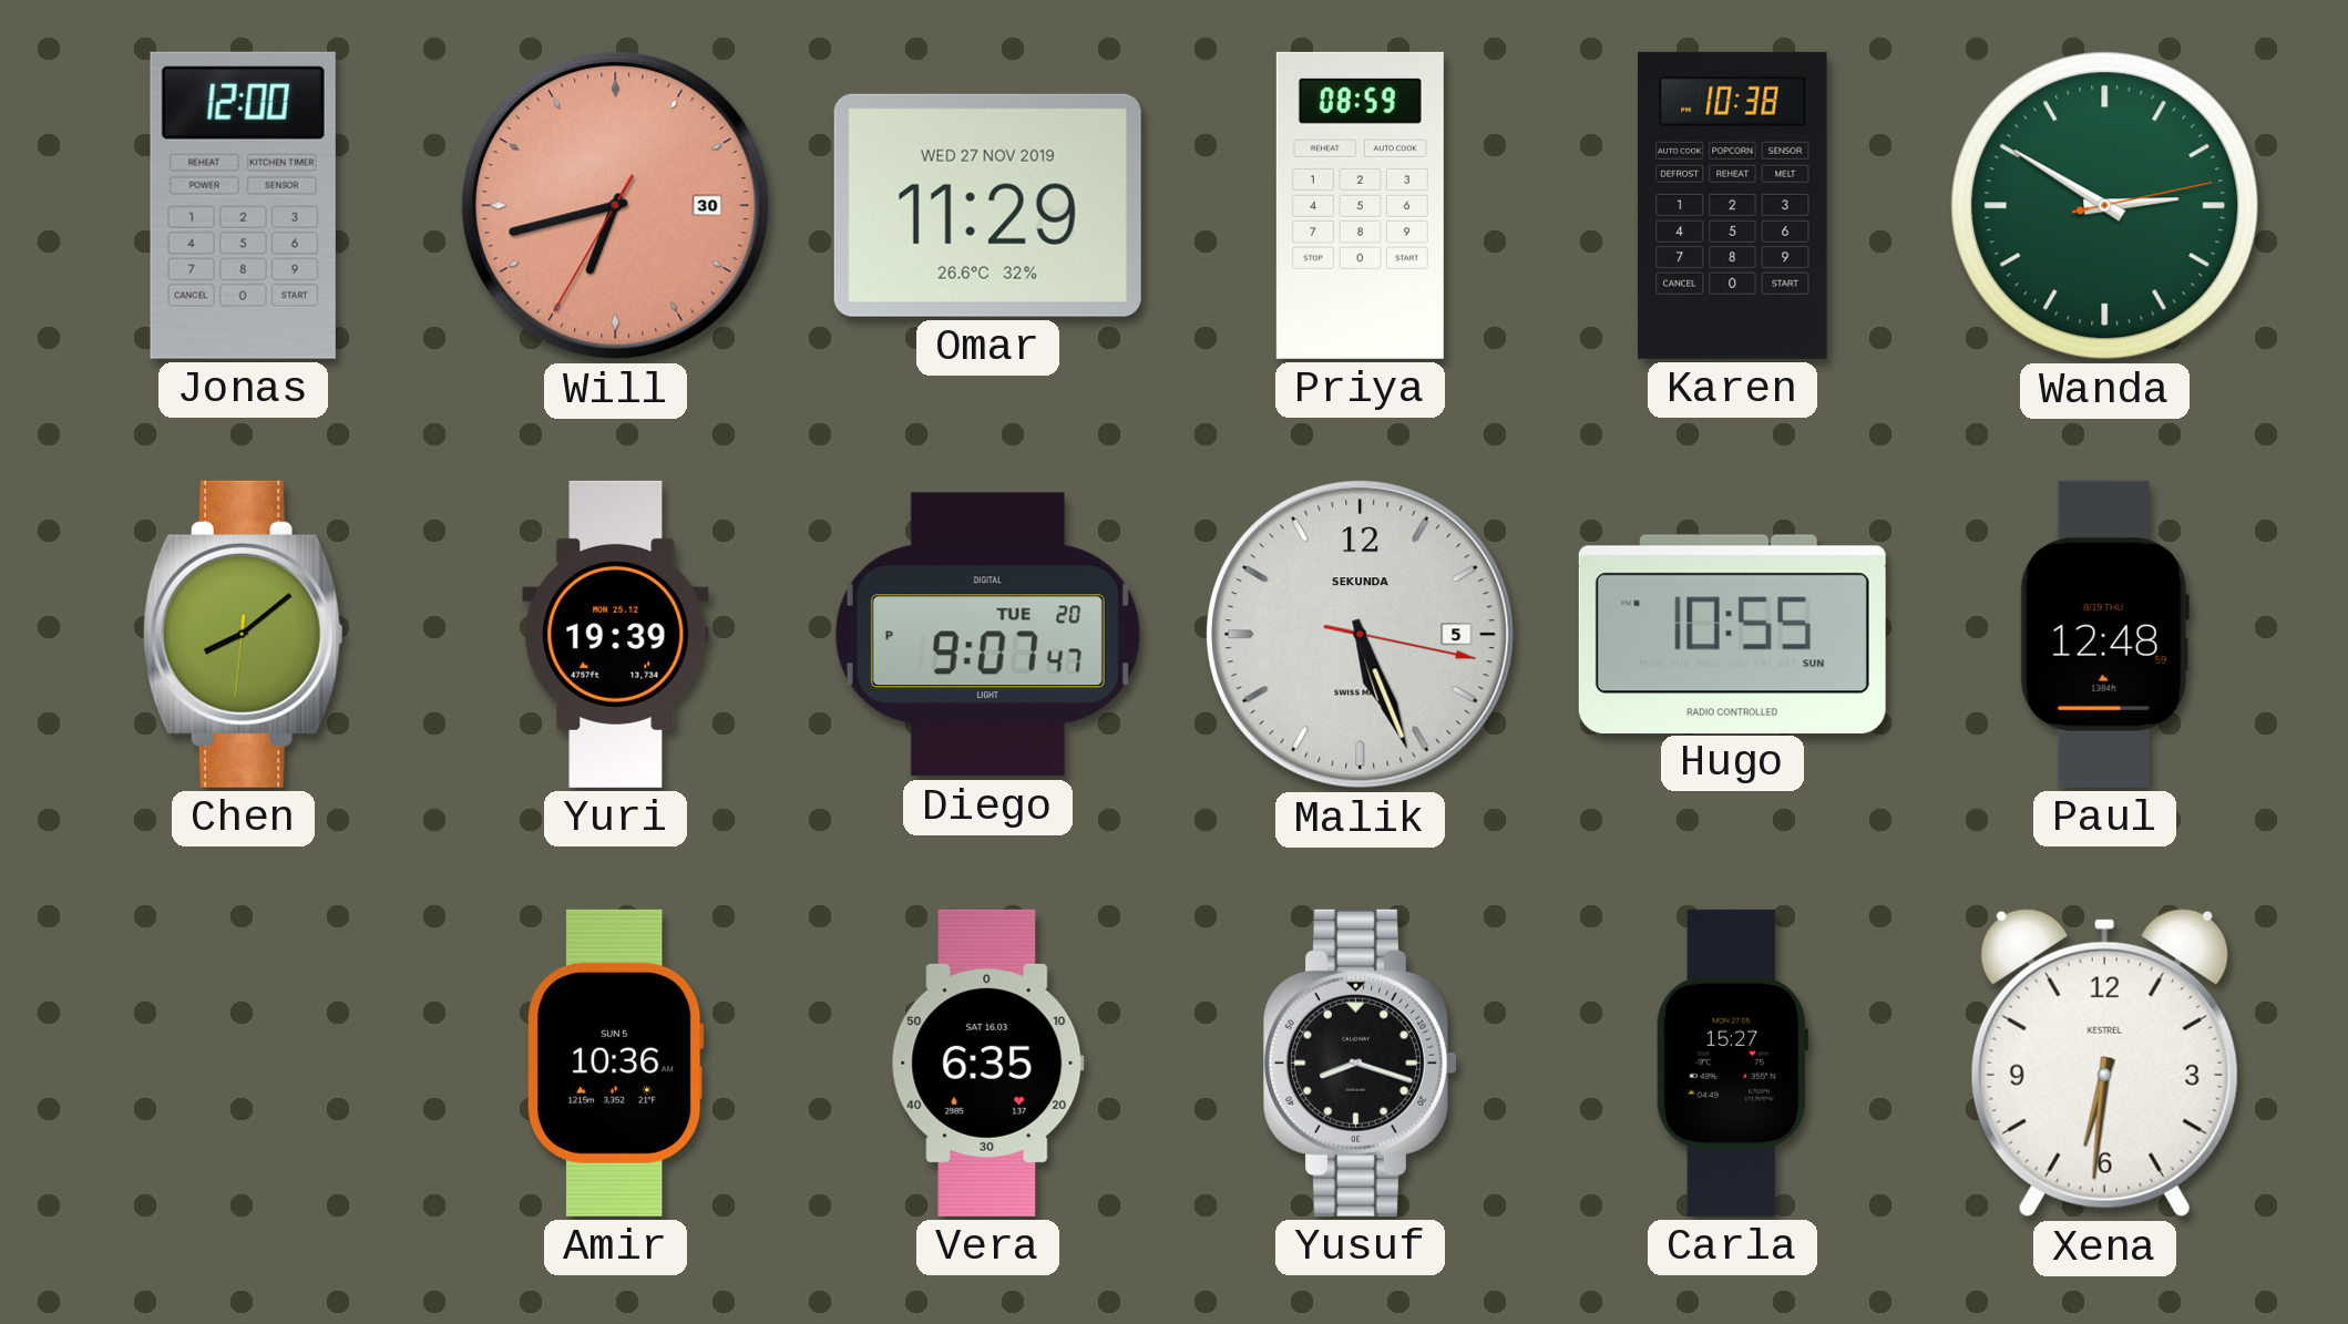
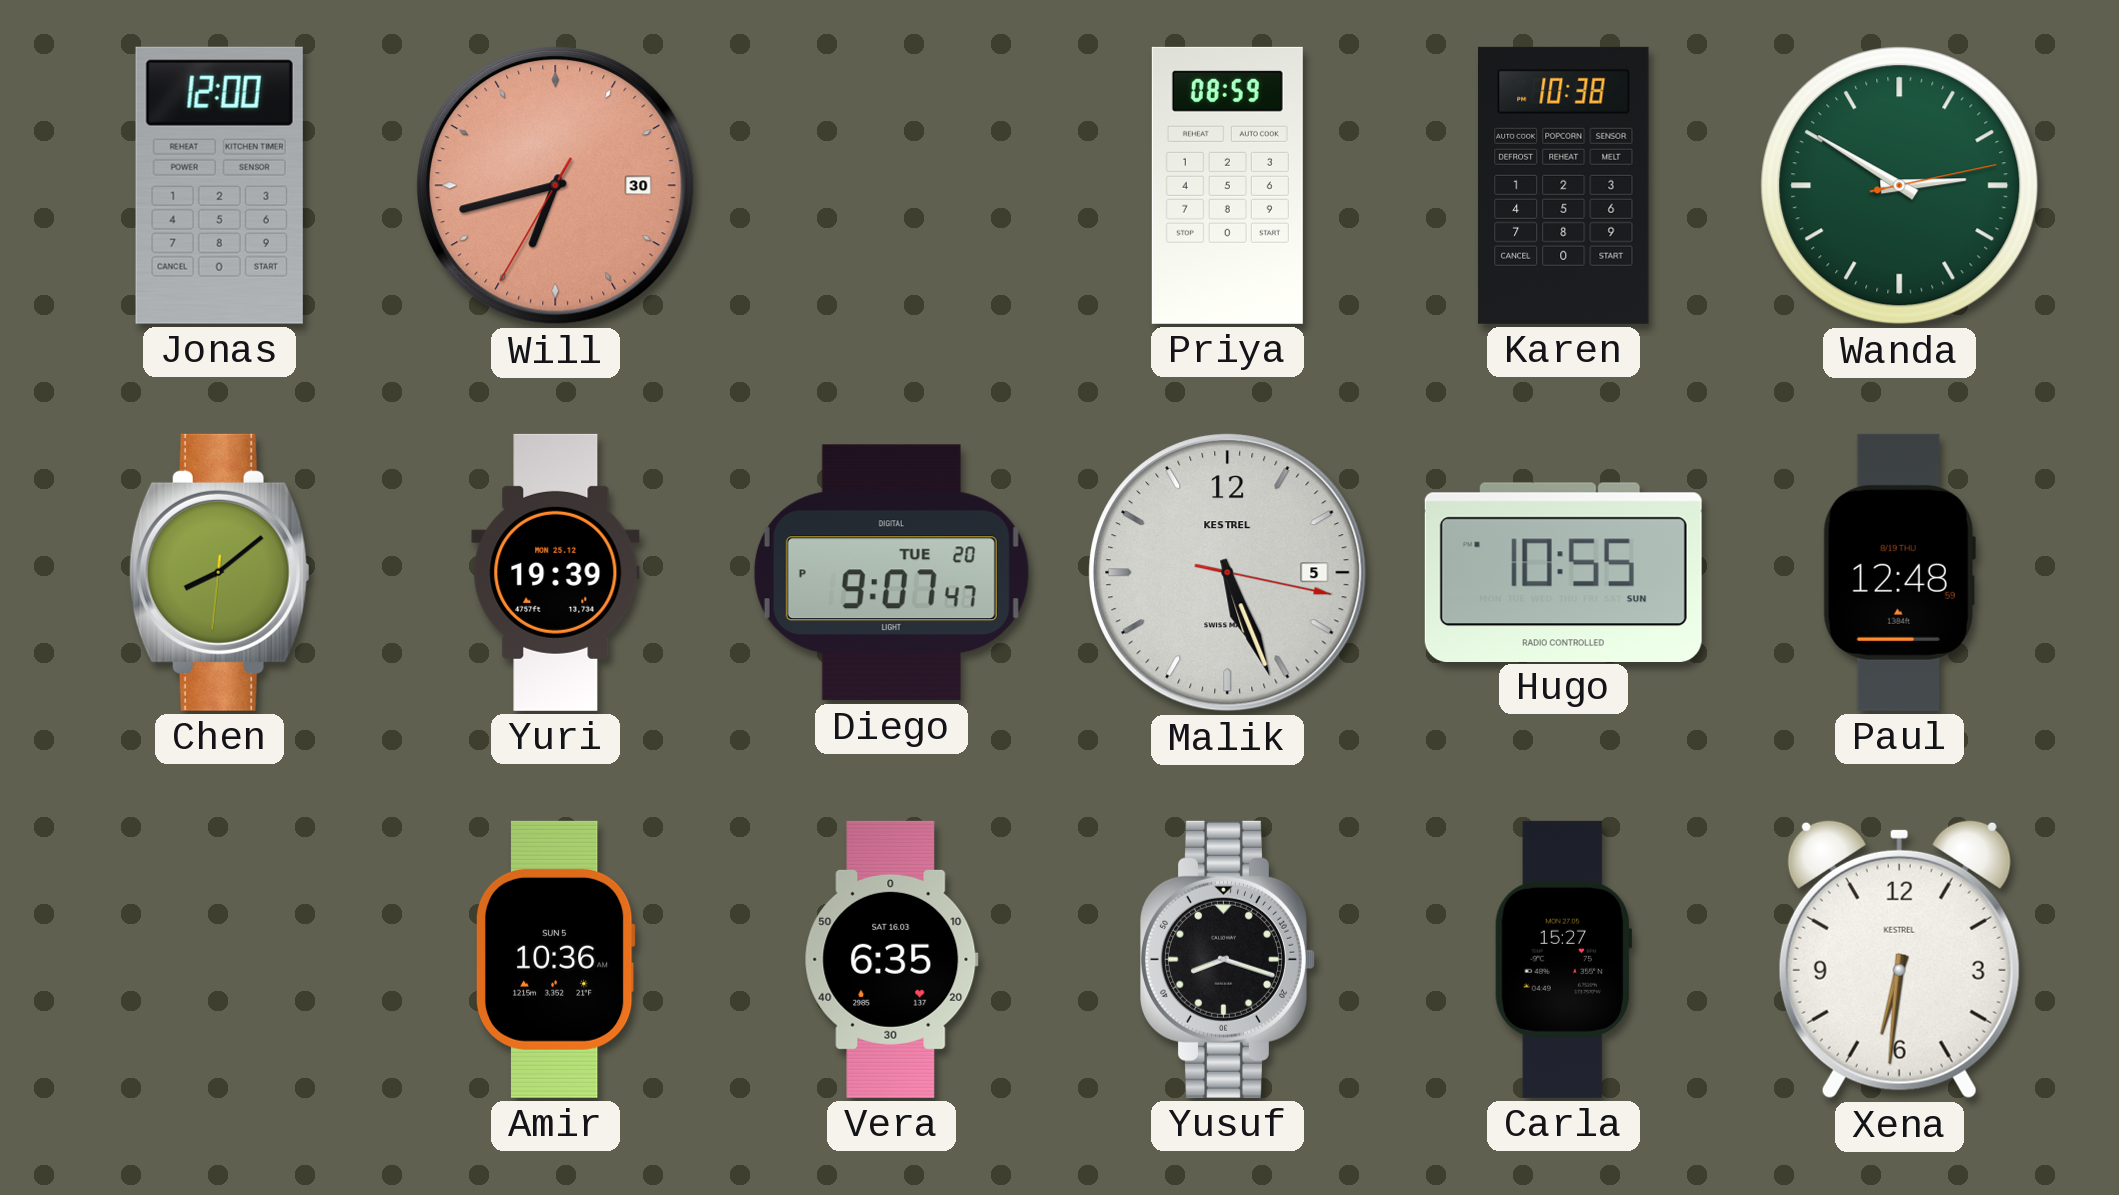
Omar: 11:29 -> none (987, 205)
Malik brand: SEKUNDA -> KESTREL (1228, 573)
